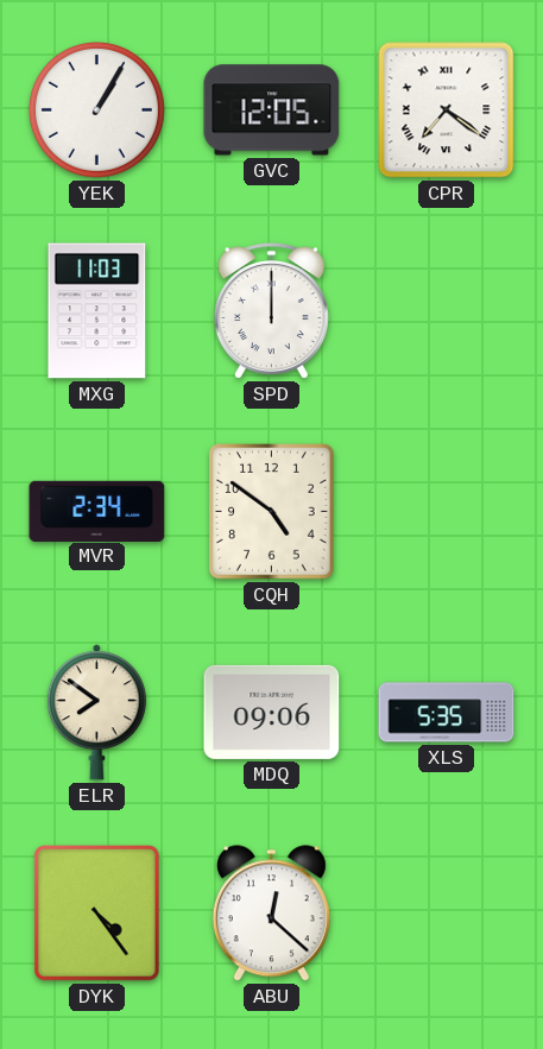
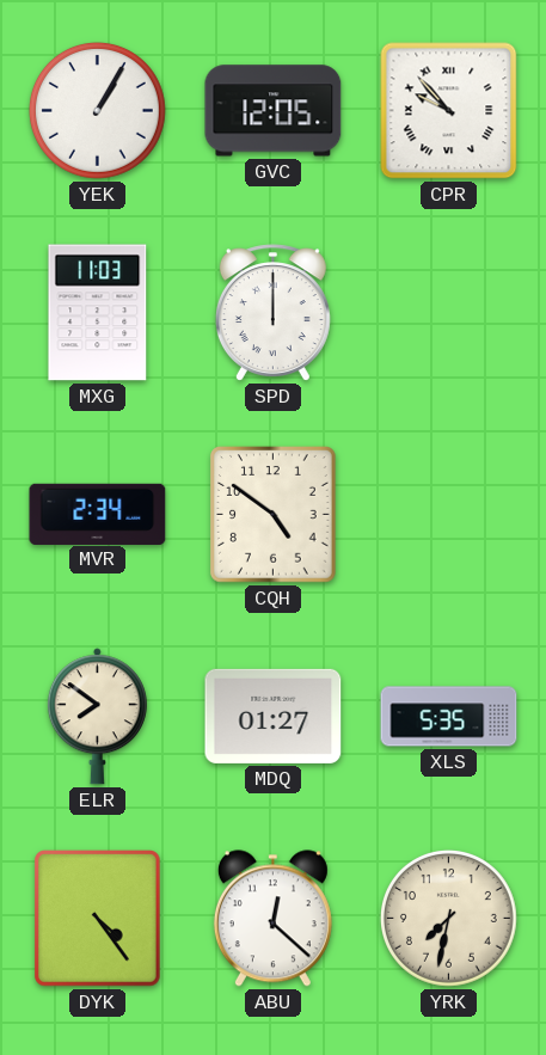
CPR: 7:21 -> 9:53 (449, 111)
MDQ: 09:06 -> 01:27 (274, 716)
YRK: none -> 7:32 (448, 918)
